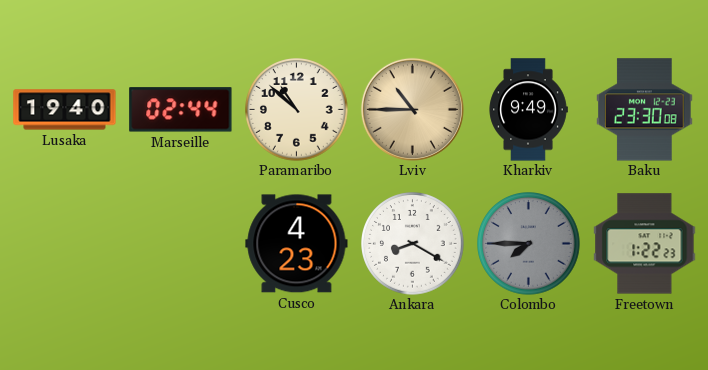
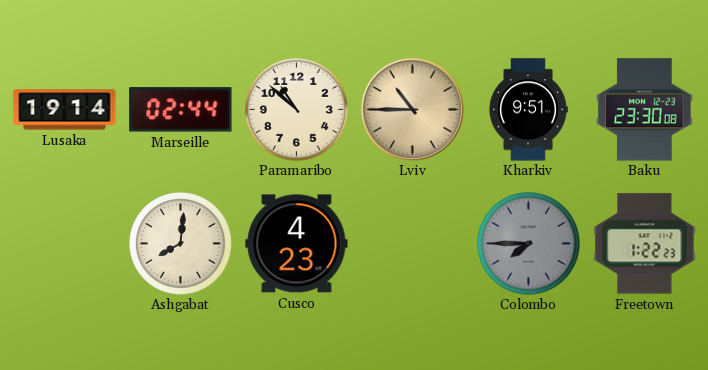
Lusaka: 19:40 -> 19:14 (65, 110)
Kharkiv: 9:49 -> 9:51 (528, 110)
Ashgabat: none -> 8:01 (181, 244)
Ankara: 8:20 -> none (413, 244)
